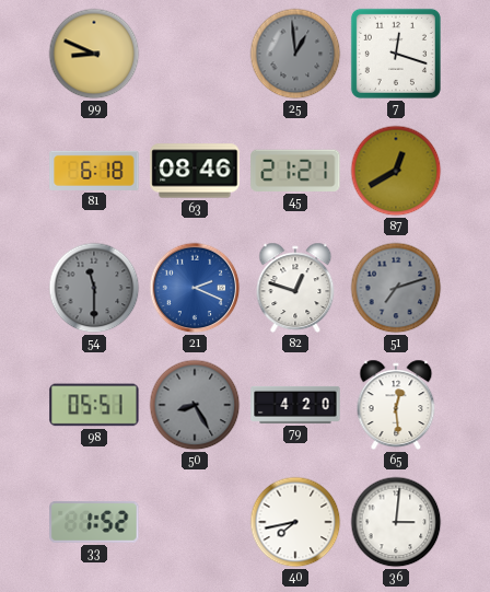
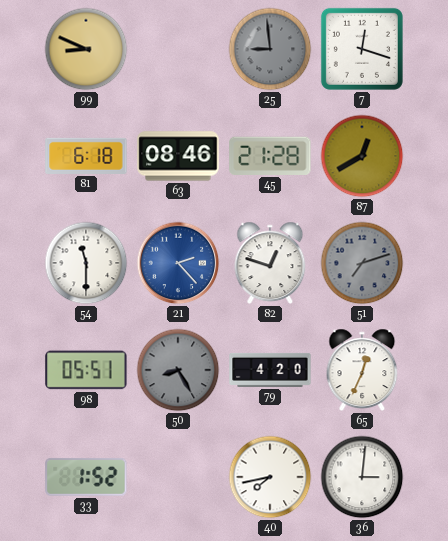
25: 12:59 -> 8:59 (270, 49)
45: 21:21 -> 21:28 (270, 156)
54 dial: grey -> white (86, 263)
21: 2:19 -> 2:23 (178, 263)
65: 12:29 -> 12:34 (362, 370)
